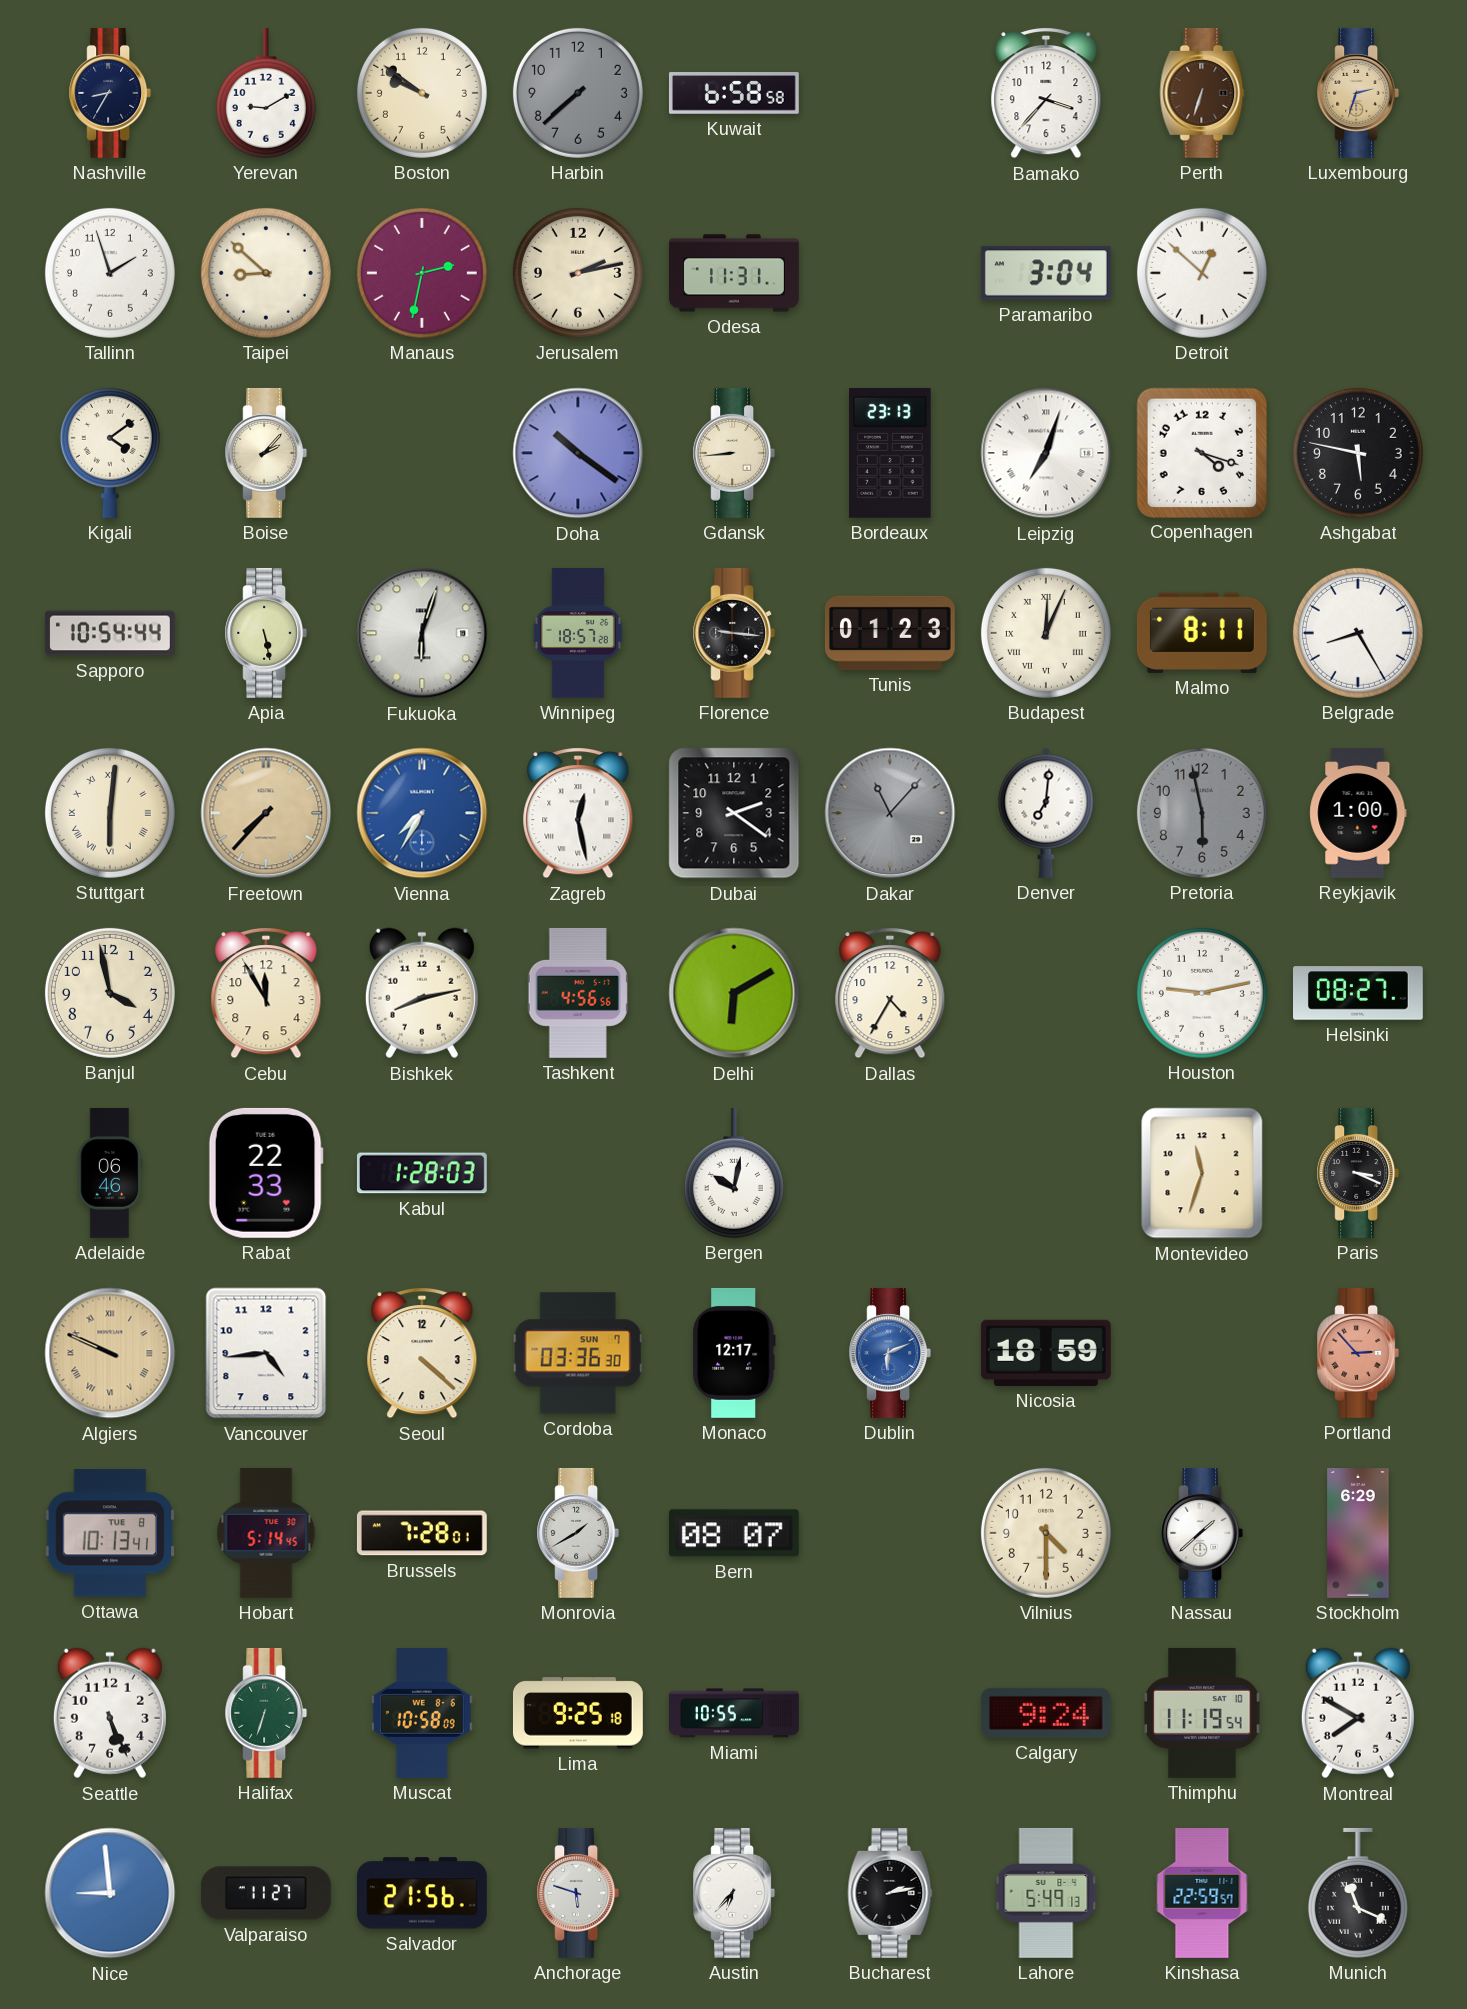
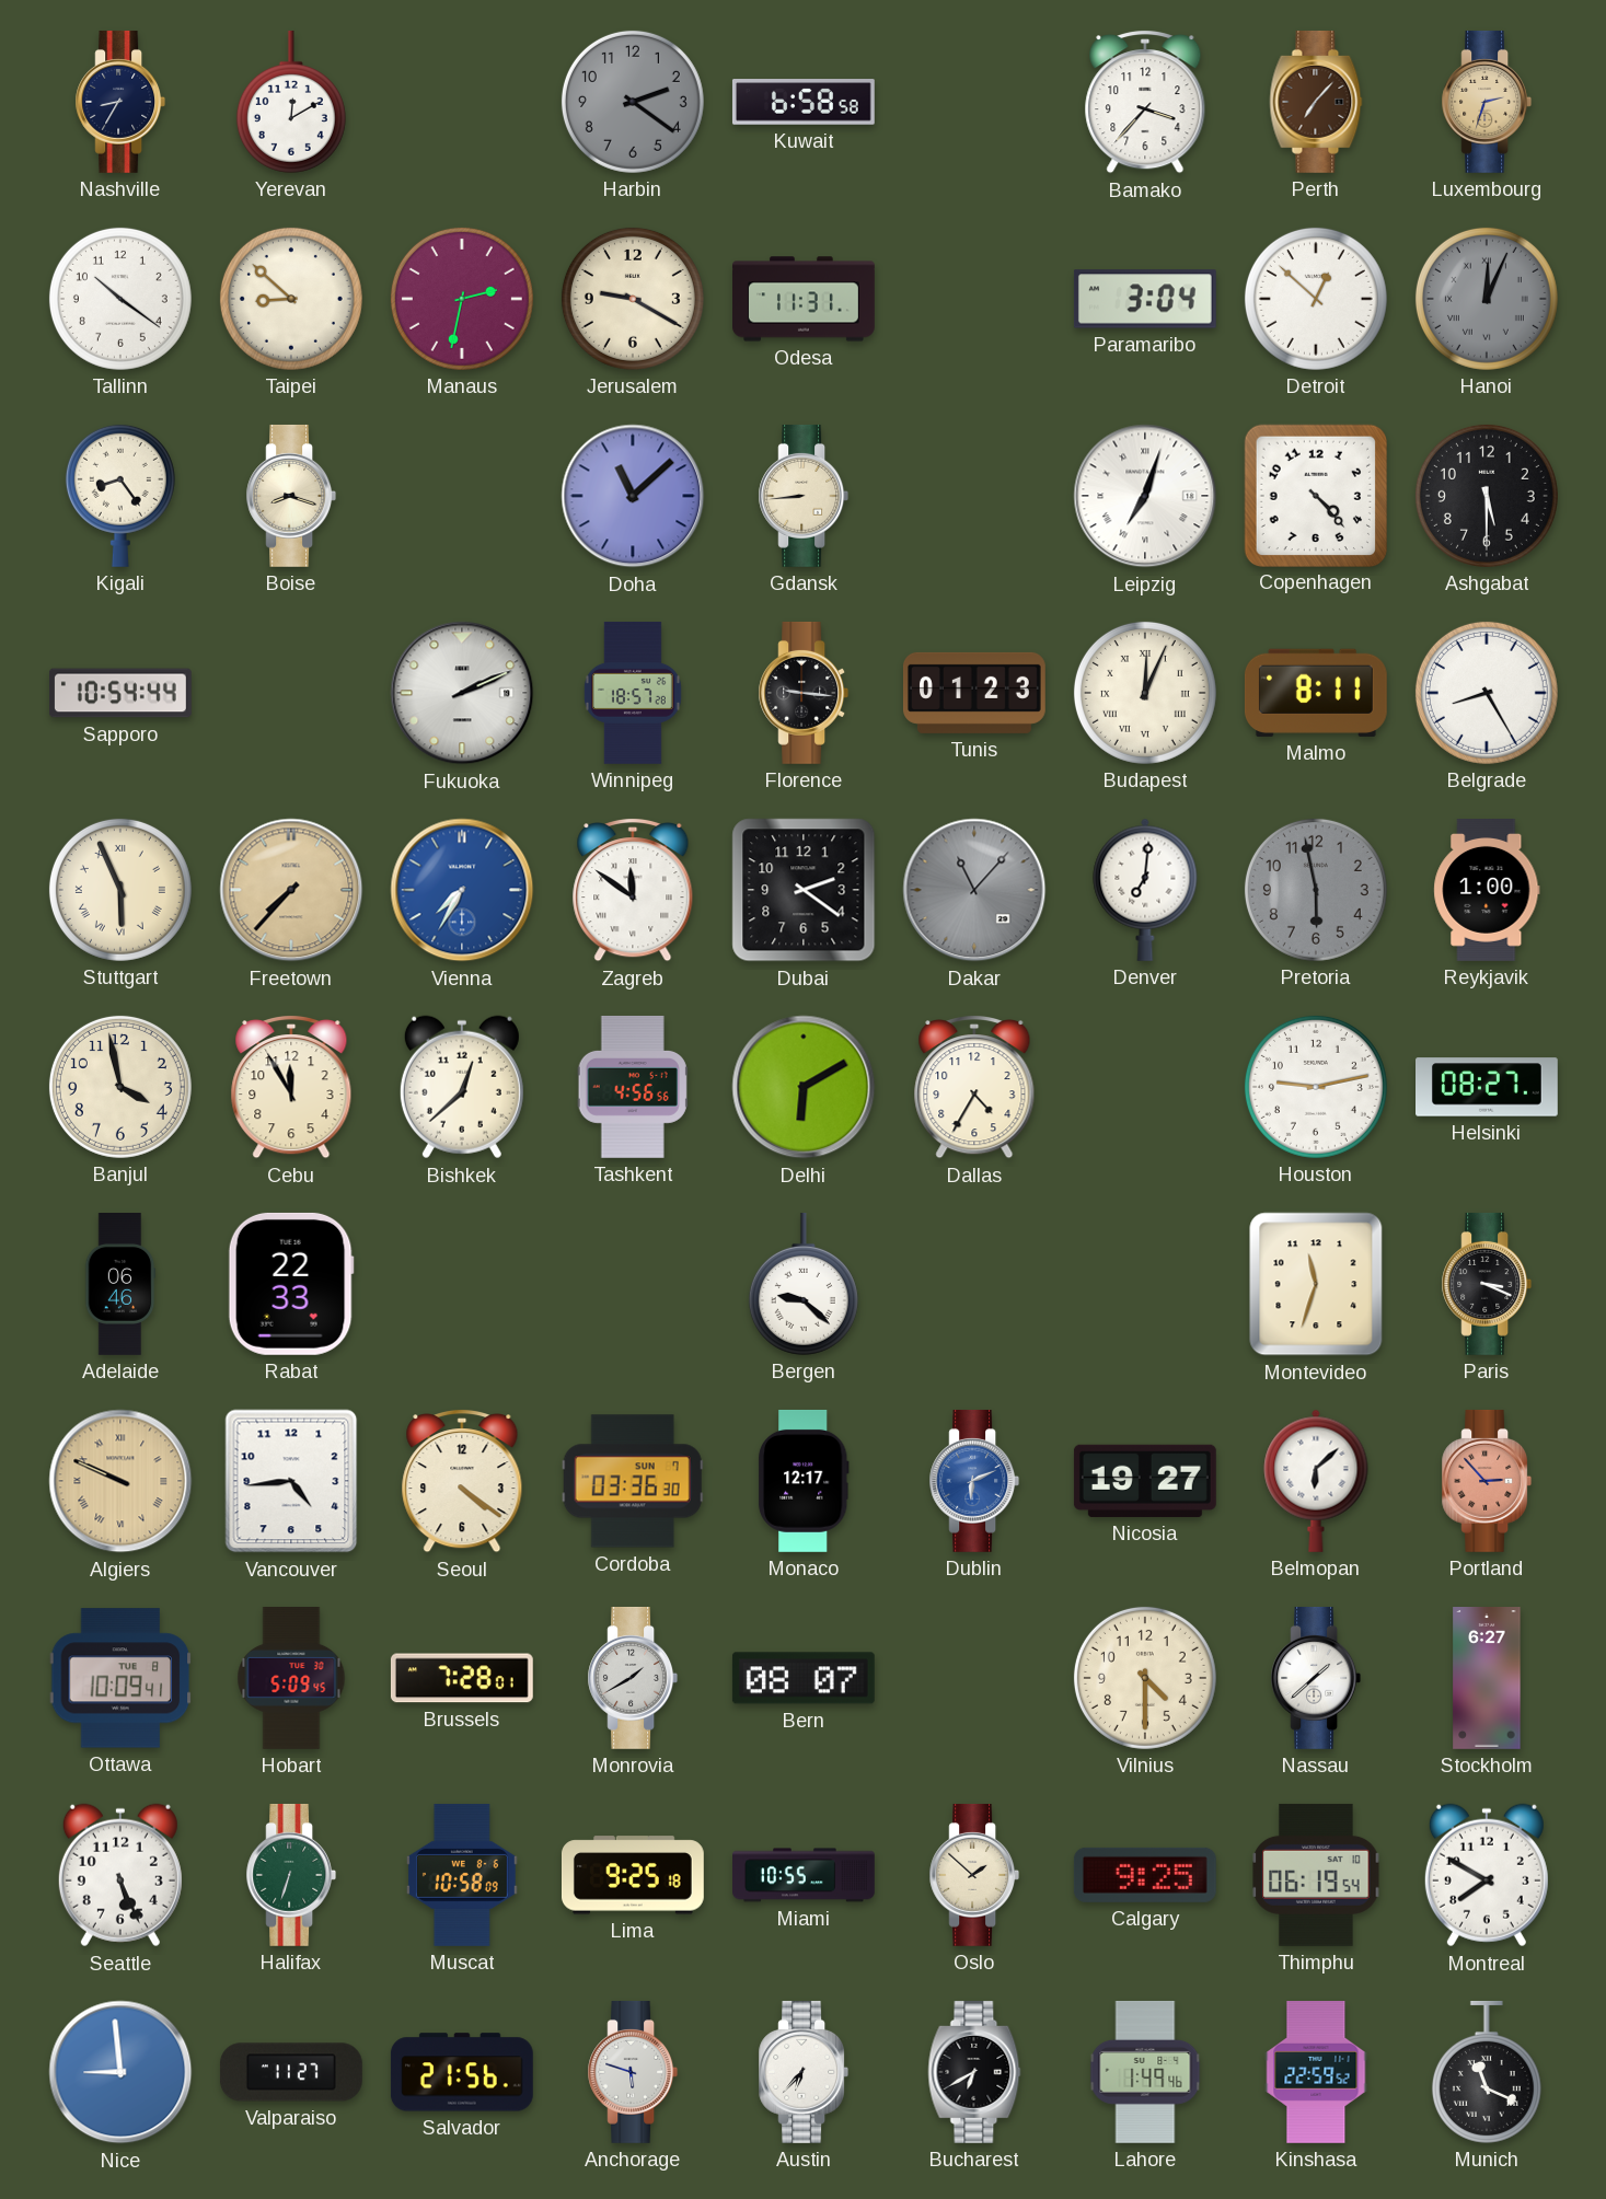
Yerevan: 9:10 -> 12:10 (291, 102)
Boston: 9:51 -> none (422, 93)
Harbin: 7:38 -> 2:21 (633, 102)
Perth: 6:33 -> 7:07 (1316, 102)
Tallinn: 1:57 -> 10:21 (120, 299)
Jerusalem: 2:13 -> 9:20 (633, 299)
Hanoi: none -> 12:04 (1487, 299)
Kigali: 4:09 -> 8:24 (120, 496)
Boise: 2:07 -> 8:18 (291, 496)
Doha: 10:21 -> 11:08 (633, 496)
Bordeaux: 23:13 -> none (890, 453)
Copenhagen: 4:18 -> 4:23 (1315, 495)
Ashgabat: 5:47 -> 5:30 (1487, 496)
Apia: 5:28 -> none (266, 633)
Fukuoka: 6:03 -> 2:11 (462, 693)
Stuttgart: 6:01 -> 5:56 (120, 890)
Zagreb: 12:28 -> 11:51 (633, 890)
Bishkek: 8:13 -> 12:38 (462, 1087)
Kabul: 1:28 -> none (422, 1173)
Bergen: 10:02 -> 9:22 (804, 1284)
Seoul: 4:22 -> 4:21 (462, 1481)
Nicosia: 18:59 -> 19:27 (1145, 1481)
Belmopan: none -> 6:08 (1316, 1481)
Ottawa: 10:13 -> 10:09 (120, 1678)
Hobart: 5:14 -> 5:09 (291, 1678)
Stockholm: 6:29 -> 6:27 (1487, 1679)
Oslo: none -> 1:52 (974, 1875)
Calgary: 9:24 -> 9:25 (1145, 1875)
Thimphu: 11:19 -> 06:19 (1316, 1875)
Bucharest: 2:13 -> 6:40 (974, 2072)
Lahore: 5:49 -> 1:49 (1145, 2072)
Kinshasa: 22:59:57 -> 22:59:52 (1316, 2073)
